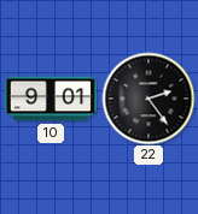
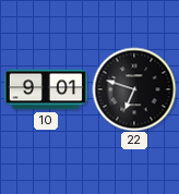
22: 2:24 -> 6:48 (134, 89)
